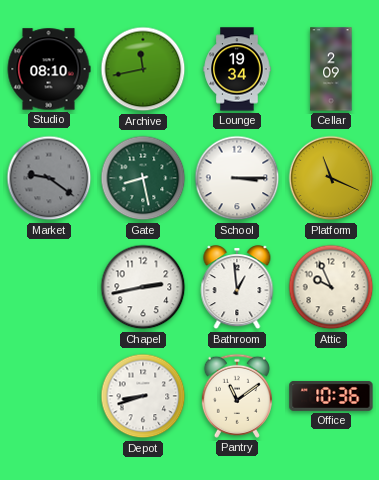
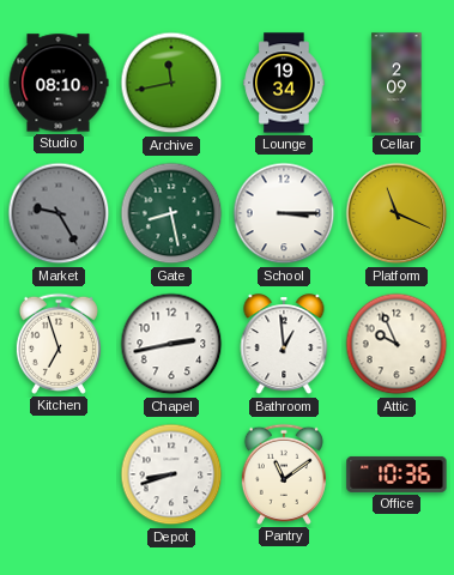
Market: 9:21 -> 9:25 (59, 213)
Kitchen: none -> 6:57 (59, 344)
